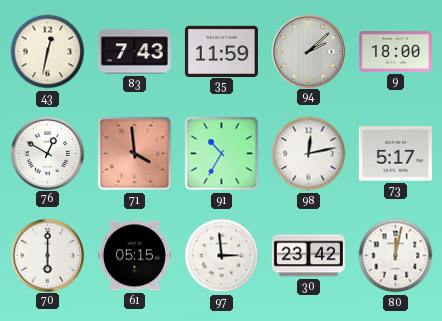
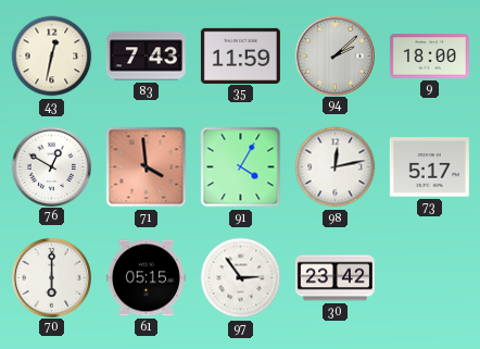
91: 10:35 -> 4:05 (241, 167)
97: 2:59 -> 2:54 (241, 278)
80: 12:02 -> none (396, 256)
